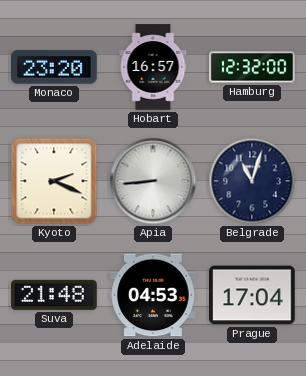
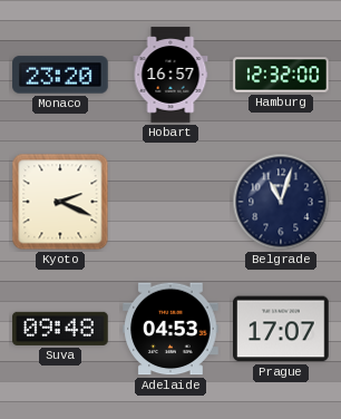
Apia: 8:44 -> none (153, 181)
Suva: 21:48 -> 09:48 (60, 329)
Prague: 17:04 -> 17:07 (281, 329)
